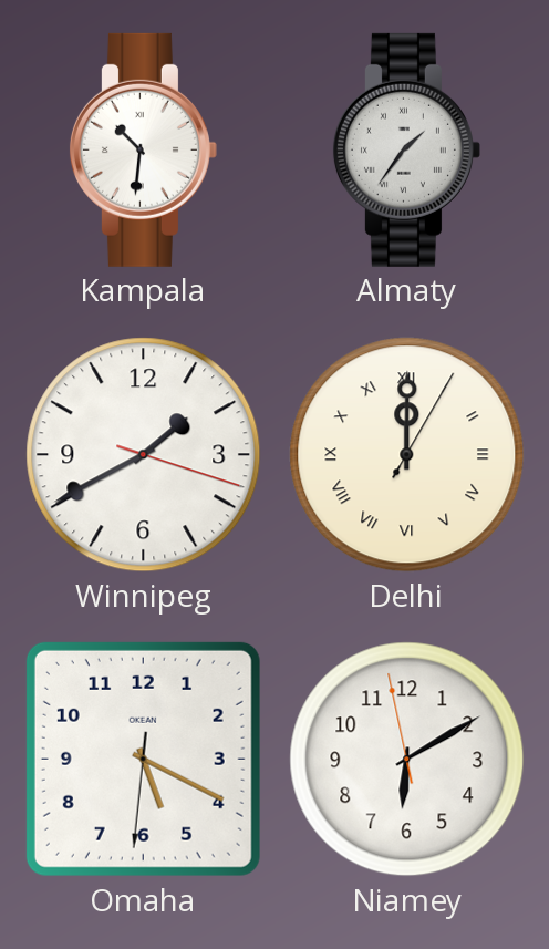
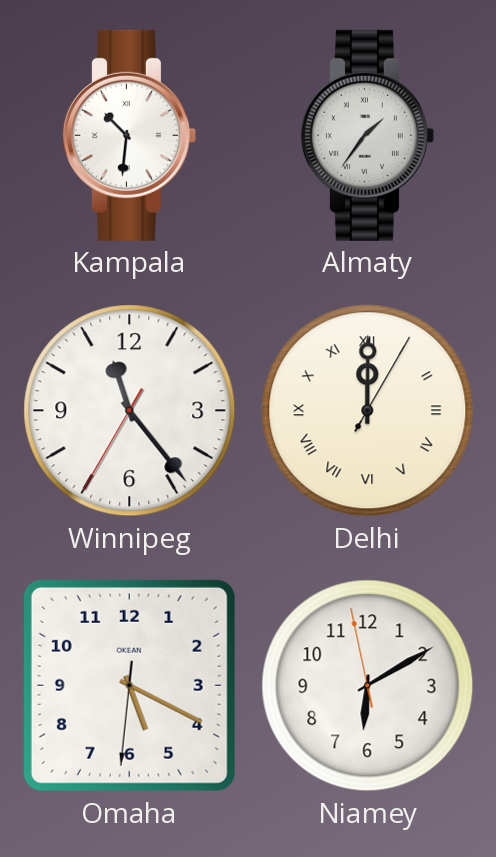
Winnipeg: 1:40 -> 11:23 (130, 411)
